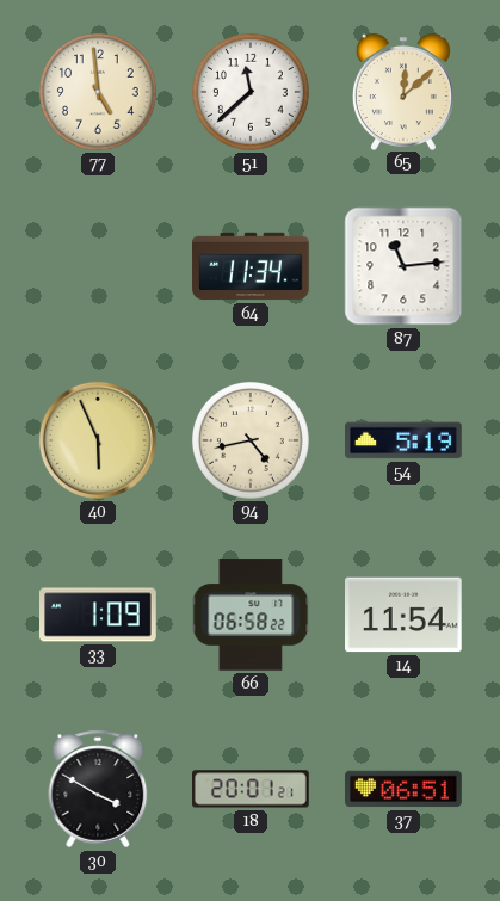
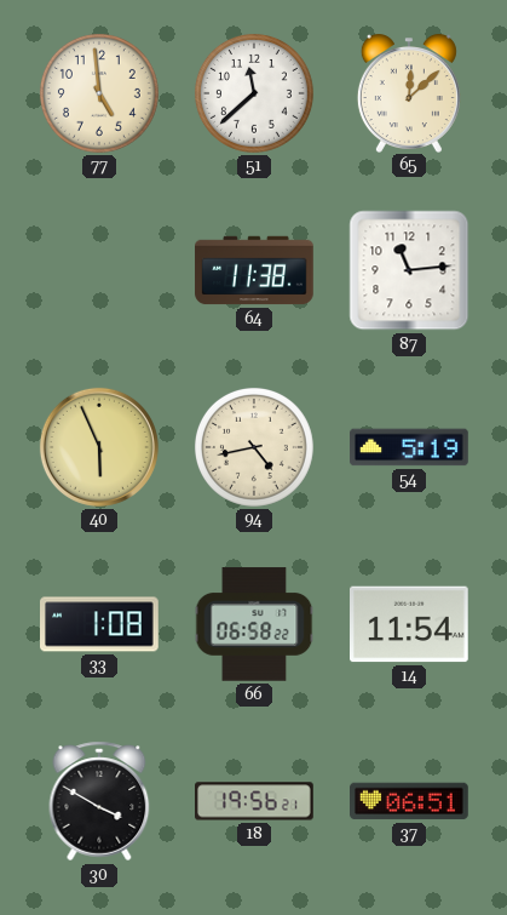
64: 11:34 -> 11:38 (254, 270)
33: 1:09 -> 1:08 (100, 624)
18: 20:01 -> 19:56 (255, 801)
